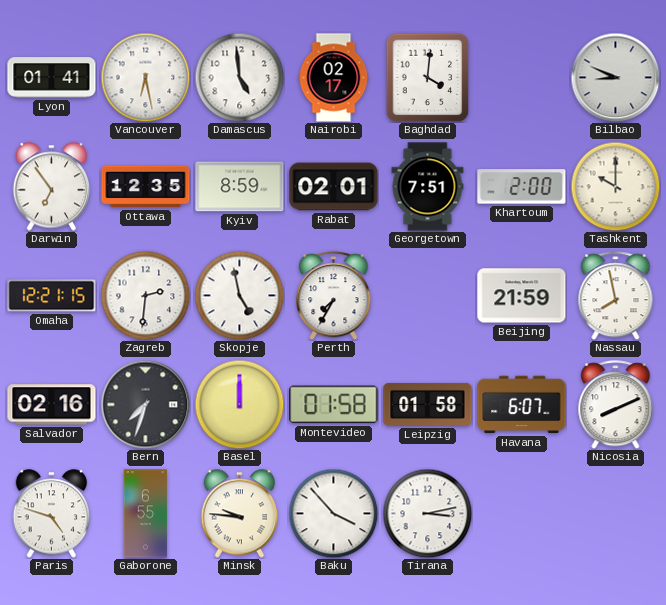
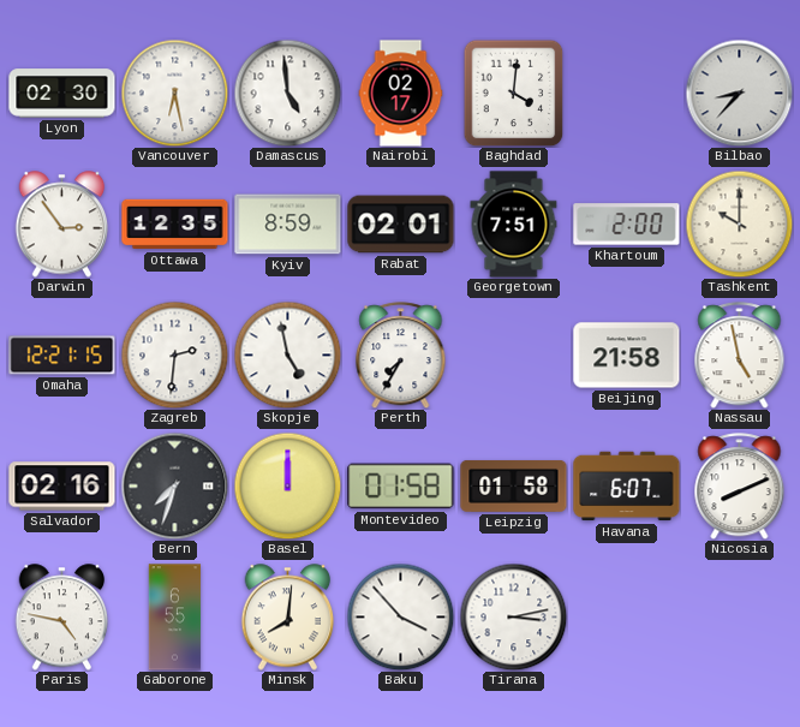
Lyon: 01:41 -> 02:30 (62, 94)
Bilbao: 8:49 -> 8:37 (739, 93)
Darwin: 6:54 -> 2:54 (62, 225)
Beijing: 21:59 -> 21:58 (627, 356)
Nassau: 7:58 -> 4:58 (740, 356)
Paris: 4:48 -> 4:47 (62, 618)
Minsk: 9:46 -> 8:01 (288, 618)
